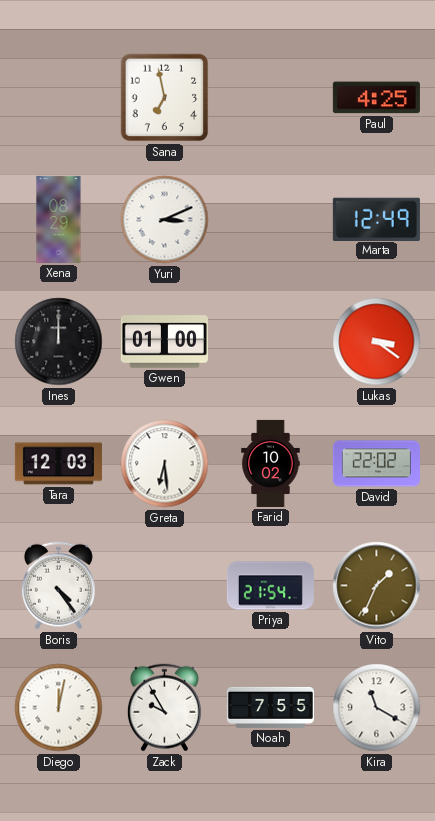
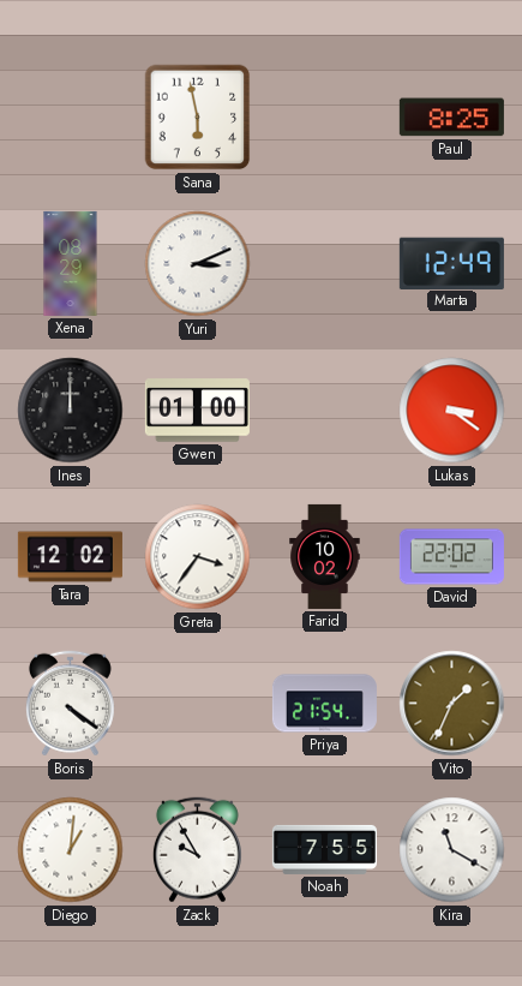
Sana: 6:58 -> 5:58 (198, 118)
Paul: 4:25 -> 8:25 (451, 118)
Tara: 12:03 -> 12:02 (70, 557)
Greta: 6:29 -> 3:36 (198, 557)
Boris: 4:24 -> 4:21 (70, 704)
Diego: 12:02 -> 1:01 (71, 850)
